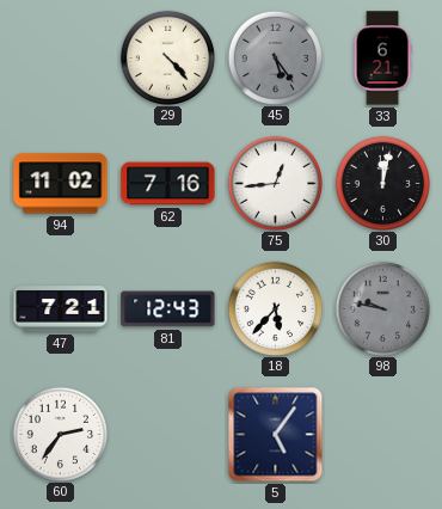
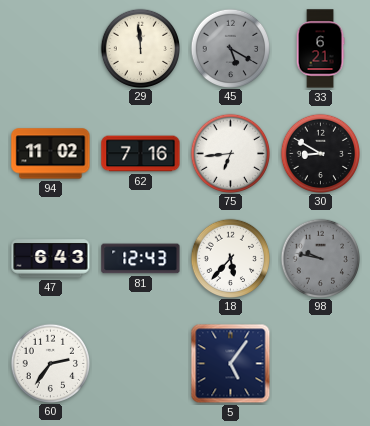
29: 4:23 -> 11:59 (140, 48)
45: 5:24 -> 5:20 (230, 48)
75: 12:44 -> 6:44 (230, 153)
30: 12:02 -> 8:50 (320, 153)
47: 7:21 -> 6:43 (51, 259)
